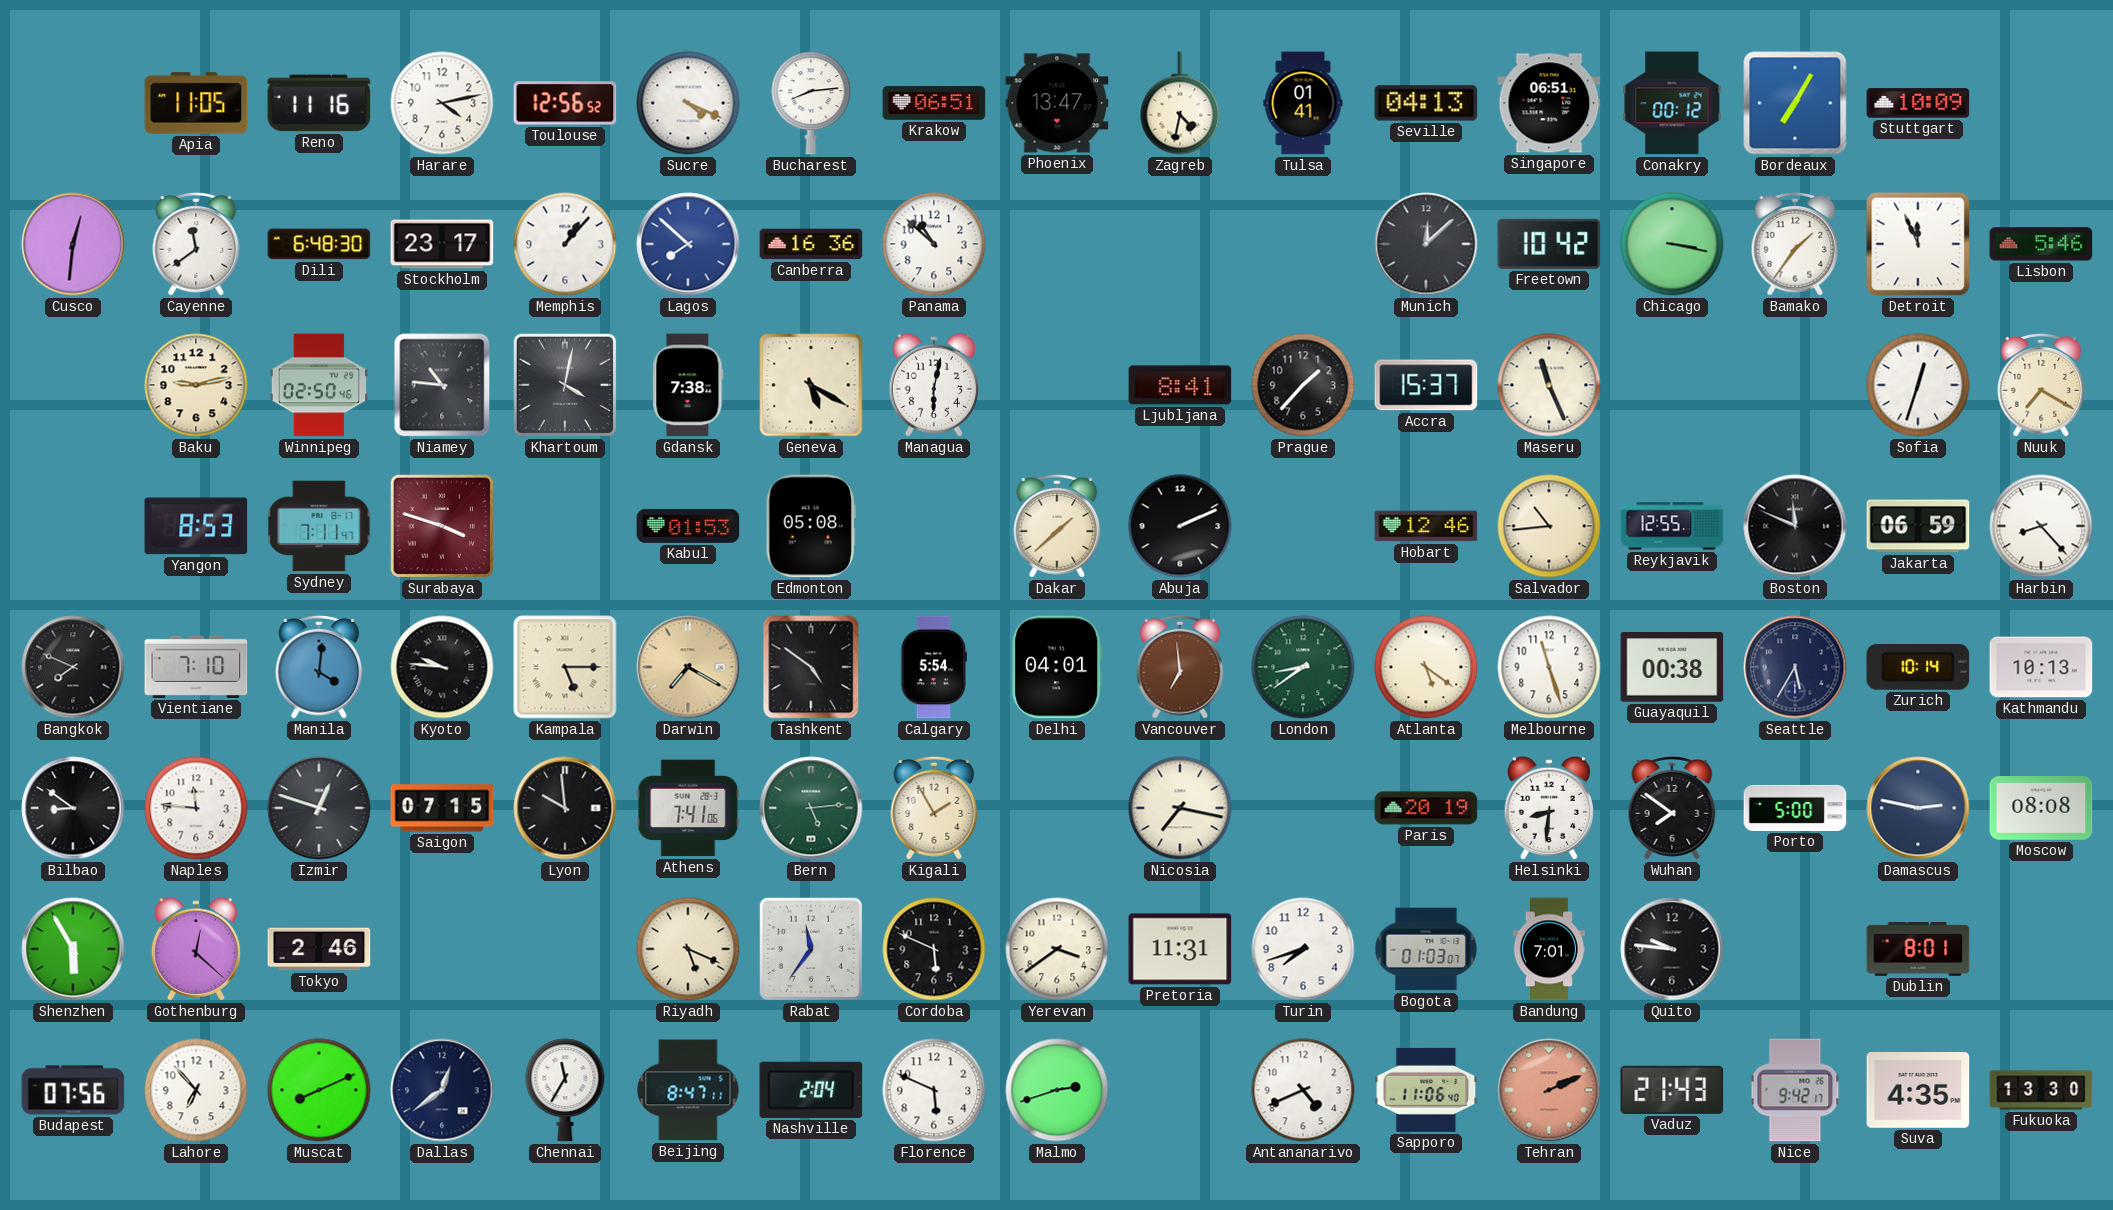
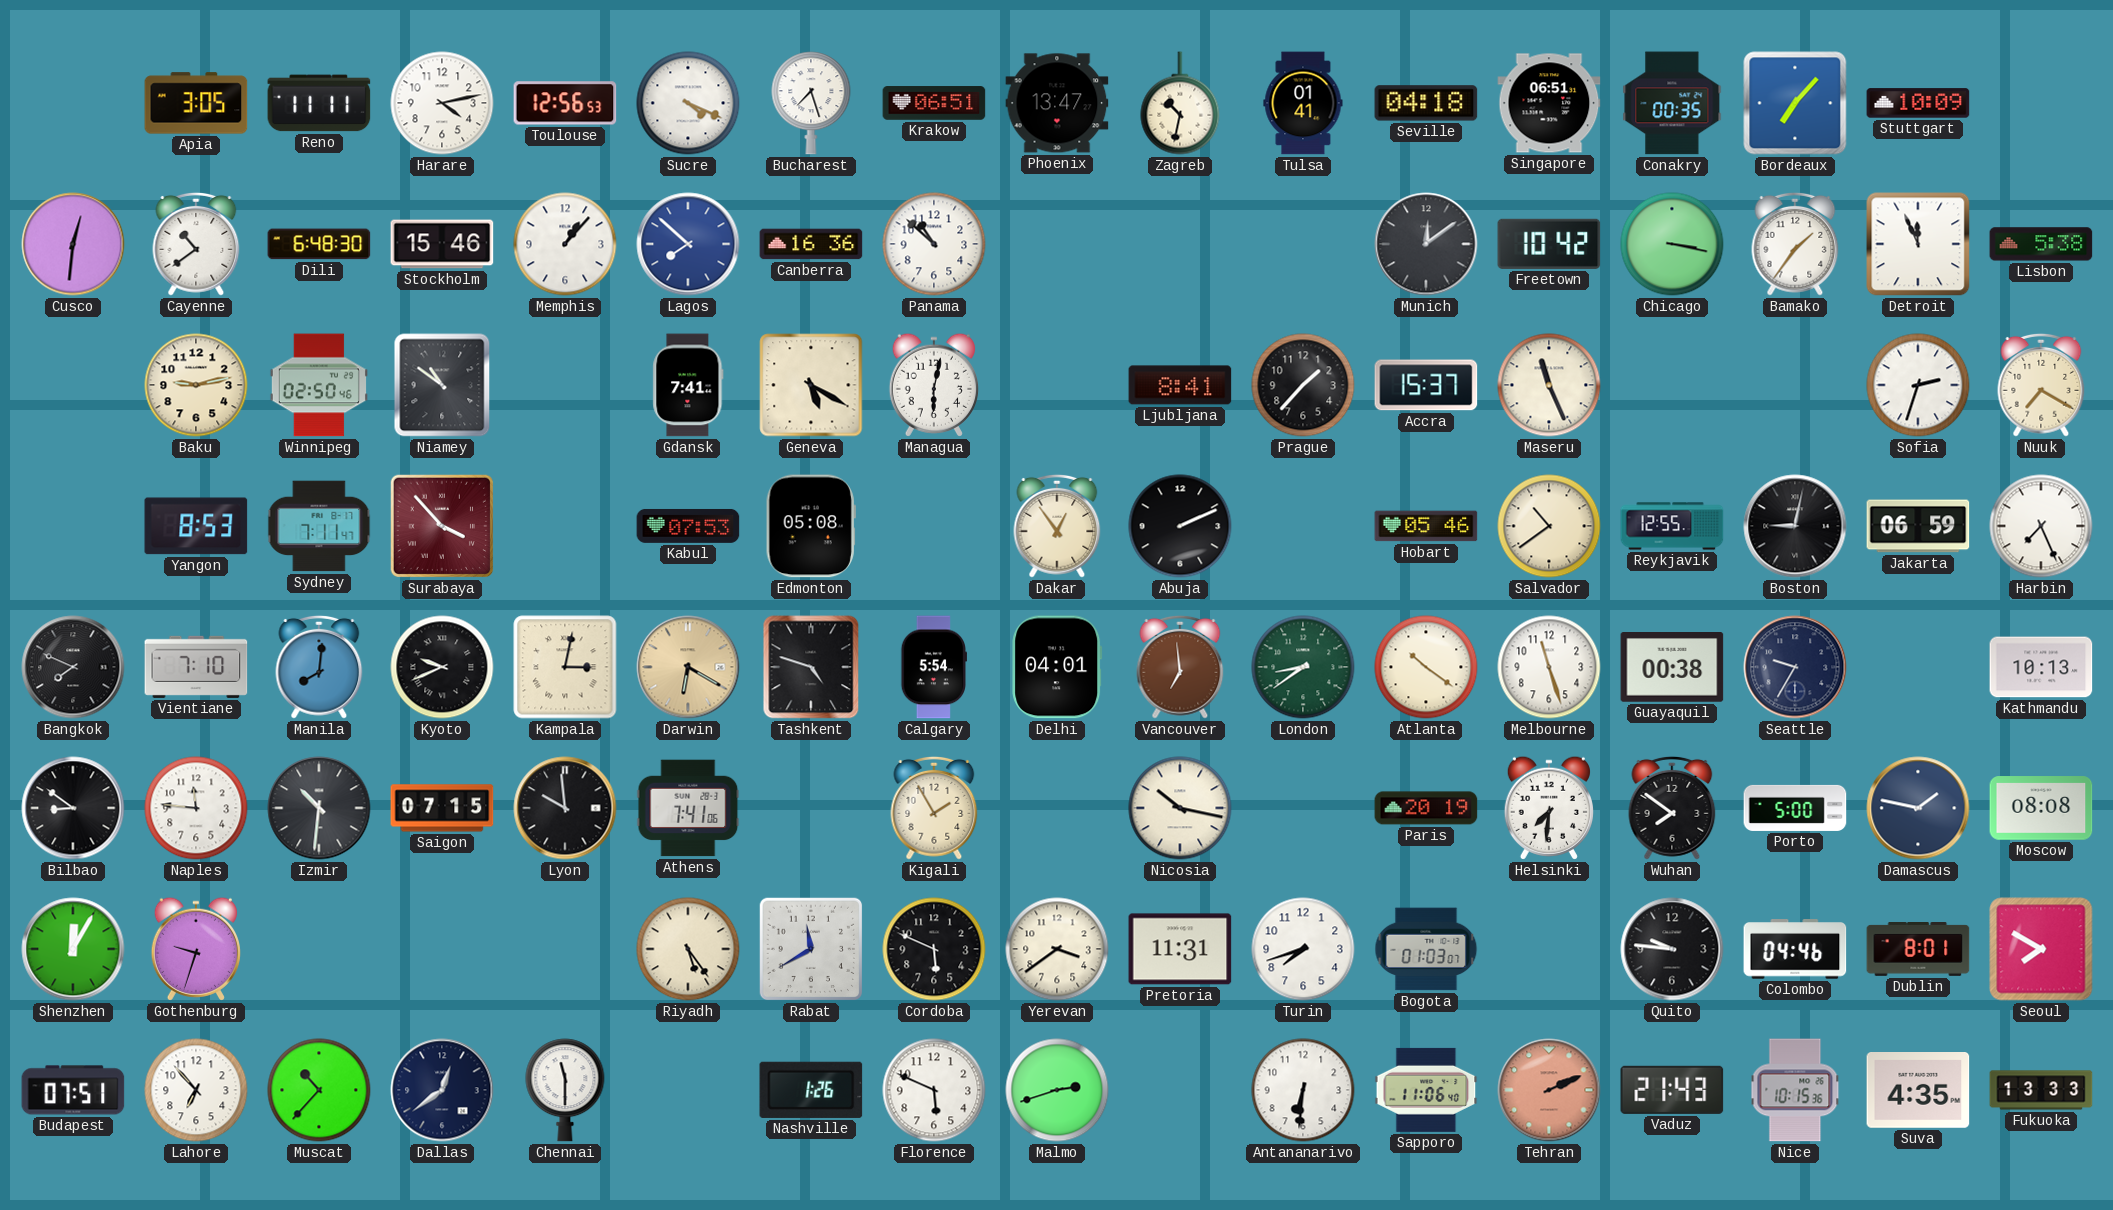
Apia: 11:05 -> 3:05 (196, 103)
Reno: 11:16 -> 11:11 (319, 103)
Toulouse: 12:56:52 -> 12:56:53 (565, 103)
Bucharest: 8:14 -> 7:27 (811, 103)
Zagreb: 4:32 -> 10:32 (1180, 103)
Seville: 04:13 -> 04:18 (1426, 103)
Conakry: 00:12 -> 00:35 (1672, 103)
Bordeaux: 7:05 -> 7:07 (1795, 103)
Cayenne: 11:39 -> 10:39 (196, 244)
Stockholm: 23:17 -> 15:46 (442, 244)
Munich: 12:08 -> 12:09 (1426, 244)
Lisbon: 5:46 -> 5:38 (2041, 244)
Niamey: 10:46 -> 10:51 (442, 385)
Khartoum: 4:02 -> none (565, 385)
Gdansk: 7:38 -> 7:41 (688, 385)
Sofia: 12:33 -> 2:33 (1918, 385)
Surabaya: 3:48 -> 3:53 (442, 526)
Kabul: 01:53 -> 07:53 (688, 526)
Dakar: 1:38 -> 12:54 (1057, 526)
Hobart: 12:46 -> 05:46 (1426, 526)
Salvador: 10:44 -> 10:39 (1549, 526)
Boston: 11:49 -> 9:02 (1795, 526)
Harbin: 8:23 -> 7:26 (2041, 526)
Manila: 4:01 -> 8:01 (319, 667)
Kyoto: 9:46 -> 9:41 (442, 667)
Kampala: 5:15 -> 3:02 (565, 667)
Darwin: 7:20 -> 6:20 (688, 667)
Tashkent: 4:51 -> 4:48 (811, 667)
Atlanta: 5:21 -> 10:21 (1426, 667)
Seattle: 5:35 -> 9:35 (1795, 667)
Zurich: 10:14 -> none (1918, 667)
Izmir: 12:48 -> 10:31 (319, 808)
Bern: 5:14 -> none (811, 808)
Nicosia: 7:17 -> 10:17 (1180, 808)
Helsinki: 8:31 -> 7:31 (1549, 808)
Damascus: 2:47 -> 1:47 (1918, 808)
Shenzhen: 5:55 -> 12:05 (73, 949)
Gothenburg: 12:22 -> 9:33 (196, 949)
Tokyo: 2:46 -> none (319, 949)
Riyadh: 5:19 -> 5:24 (688, 949)
Rabat: 11:36 -> 11:40 (811, 949)
Bandung: 7:01 -> none (1548, 949)
Colombo: none -> 04:46 (1795, 949)
Seoul: none -> 7:50 (2041, 949)
Budapest: 07:56 -> 07:51 (73, 1090)
Muscat: 8:11 -> 10:37 (319, 1090)
Chennai: 11:35 -> 11:30 (565, 1090)
Beijing: 8:47 -> none (688, 1090)
Nashville: 2:04 -> 1:26 (811, 1090)
Antananarivo: 4:41 -> 6:31 (1303, 1090)
Nice: 9:42 -> 10:15 (1795, 1090)
Fukuoka: 13:30 -> 13:33 (2041, 1090)
